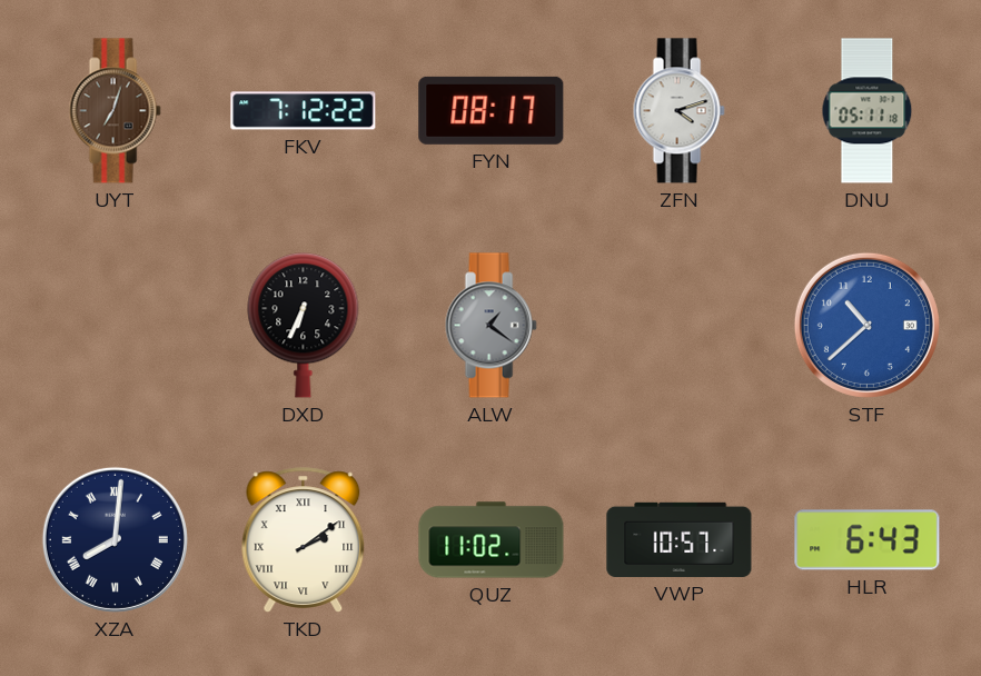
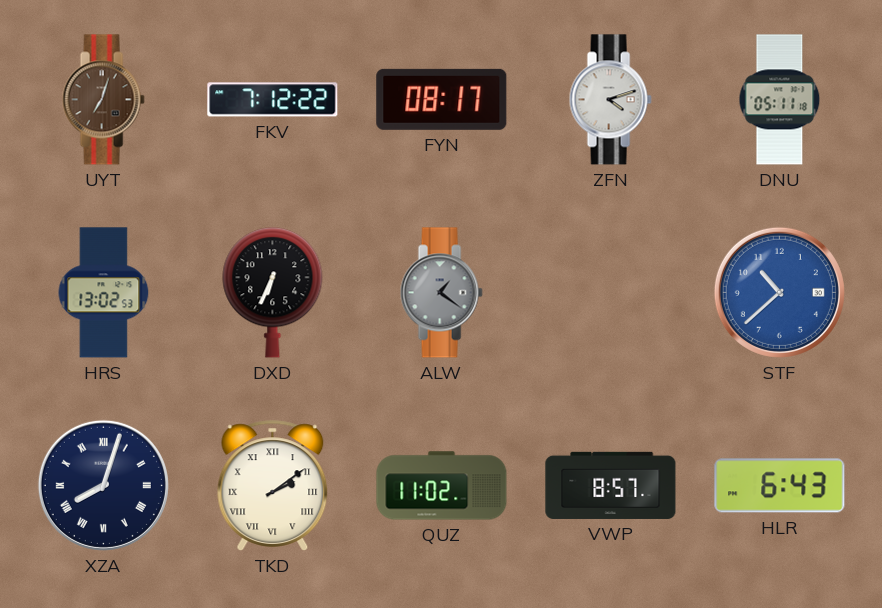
HRS: none -> 13:02 (104, 293)
XZA: 8:01 -> 8:03 (103, 485)
VWP: 10:57 -> 8:57 (611, 485)
